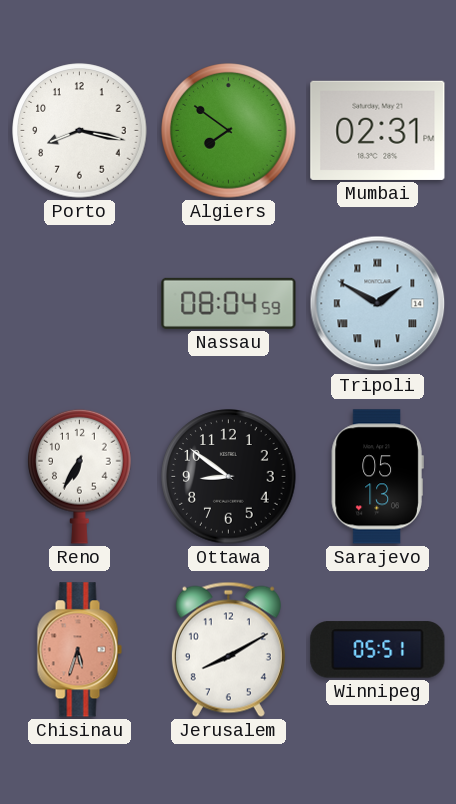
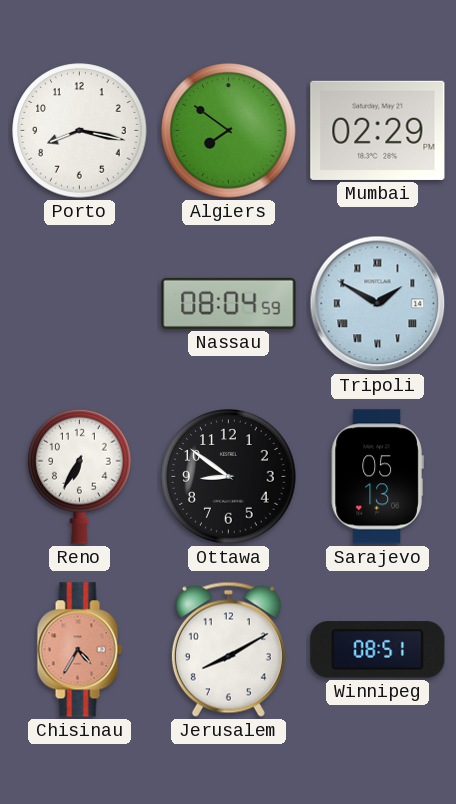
Mumbai: 02:31 -> 02:29 (378, 130)
Chisinau: 5:33 -> 4:35 (79, 650)
Winnipeg: 05:51 -> 08:51 (378, 650)
